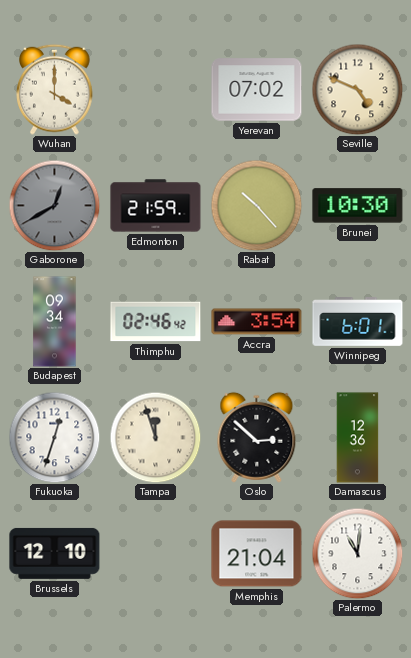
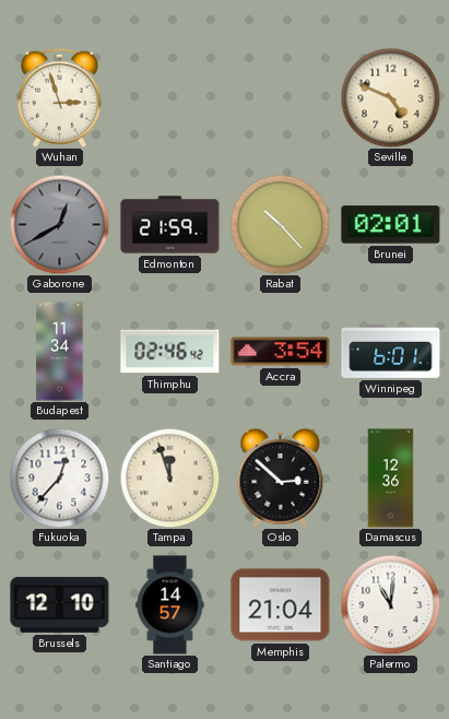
Wuhan: 4:00 -> 2:57 (60, 97)
Yerevan: 07:02 -> none (257, 90)
Brunei: 10:30 -> 02:01 (391, 225)
Budapest: 09:34 -> 11:34 (60, 352)
Fukuoka: 12:33 -> 12:37 (59, 478)
Santiago: none -> 14:57 (170, 605)
